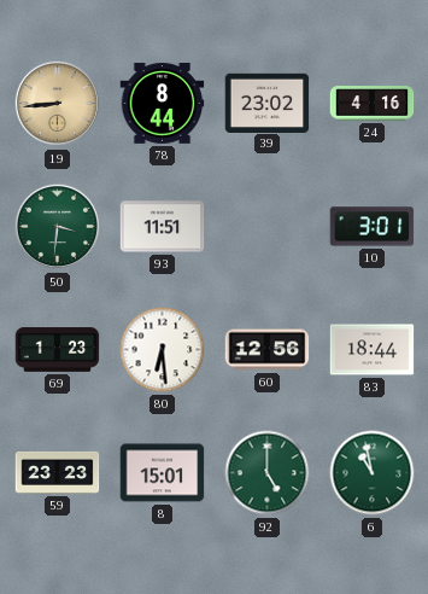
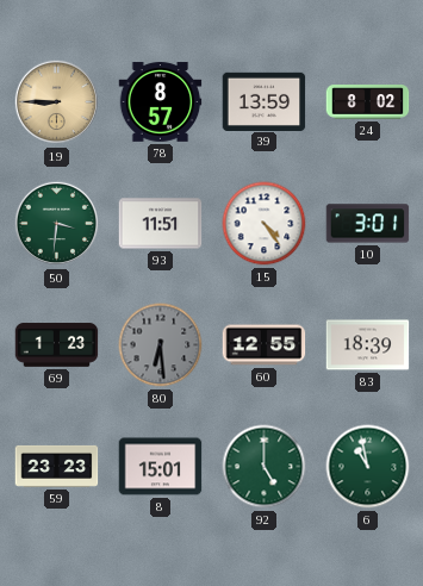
19: 8:44 -> 8:45 (57, 102)
78: 8:44 -> 8:57 (161, 102)
39: 23:02 -> 13:59 (265, 101)
24: 4:16 -> 8:02 (368, 102)
15: none -> 4:24 (265, 224)
80 dial: white -> grey (161, 345)
60: 12:56 -> 12:55 (265, 345)
83: 18:44 -> 18:39 (368, 345)
